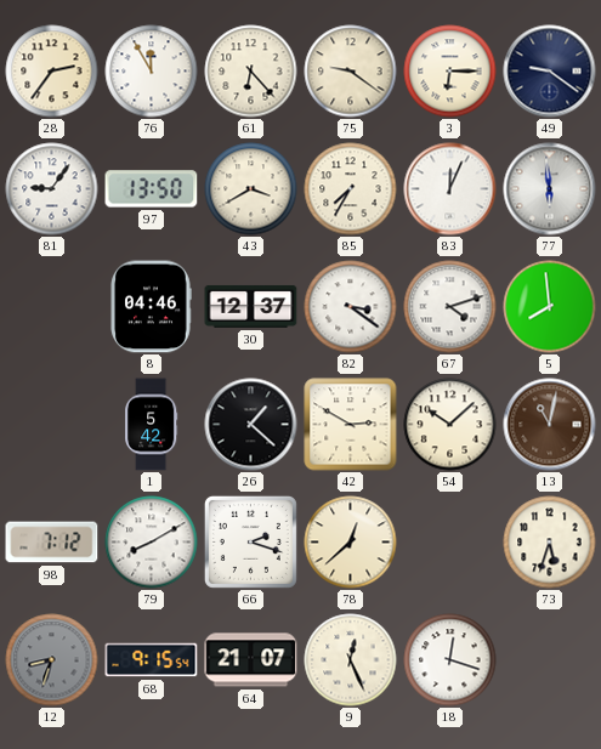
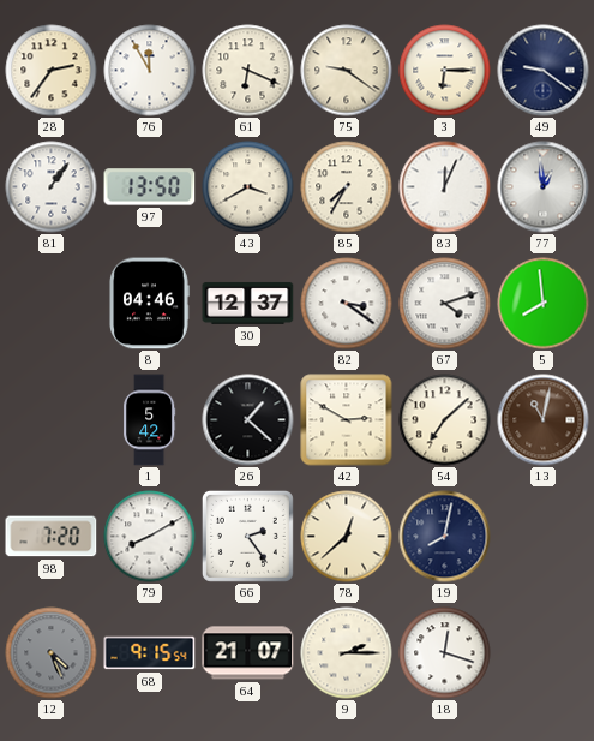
61: 6:23 -> 6:19 (248, 71)
81: 9:06 -> 1:06 (52, 187)
77: 5:59 -> 12:59 (544, 187)
54: 10:08 -> 7:08 (445, 420)
98: 7:12 -> 7:20 (52, 537)
66: 2:18 -> 2:24 (247, 536)
19: none -> 8:02 (445, 537)
73: 5:33 -> none (550, 543)
12: 8:33 -> 4:26 (52, 653)
9: 12:26 -> 2:15 (347, 653)
